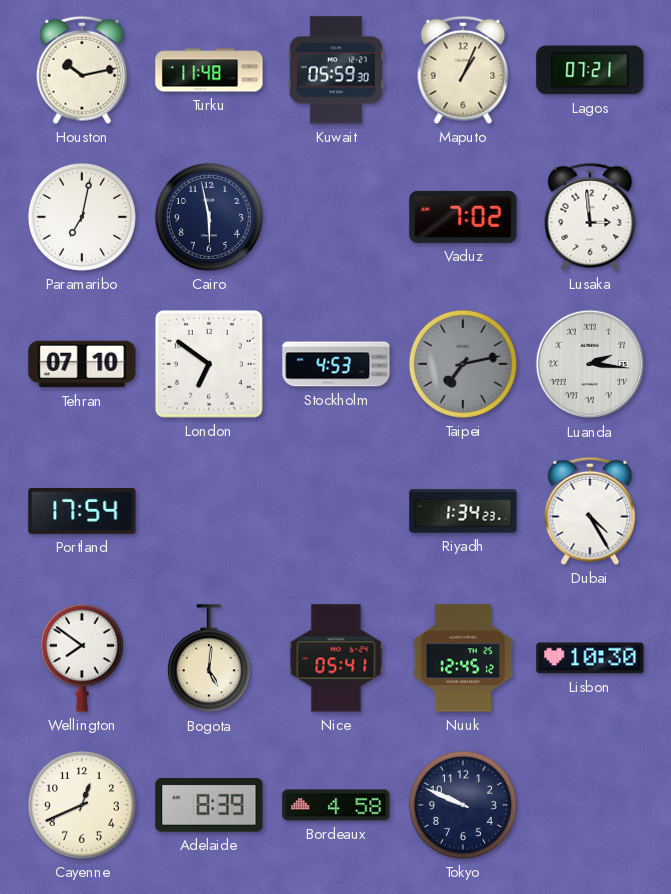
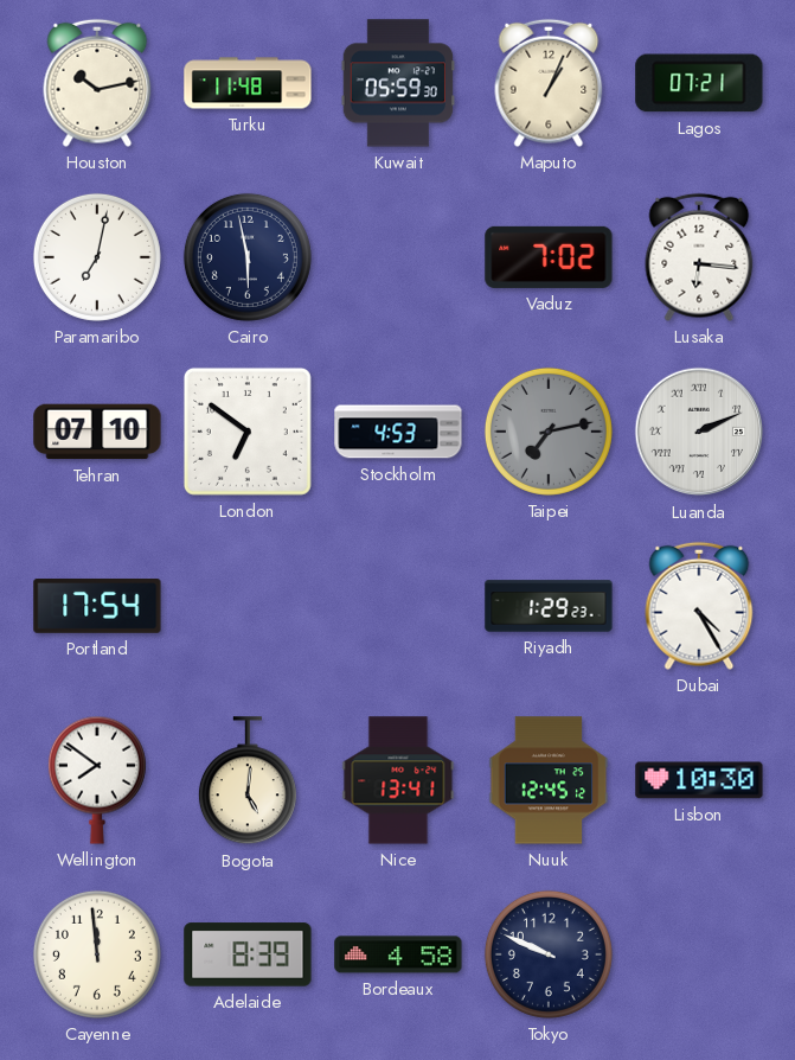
Lusaka: 2:59 -> 6:16 (699, 257)
Luanda: 2:16 -> 2:11 (699, 432)
Riyadh: 1:34 -> 1:29 (549, 606)
Nice: 05:41 -> 13:41 (398, 780)
Cayenne: 12:41 -> 11:59 (97, 954)
